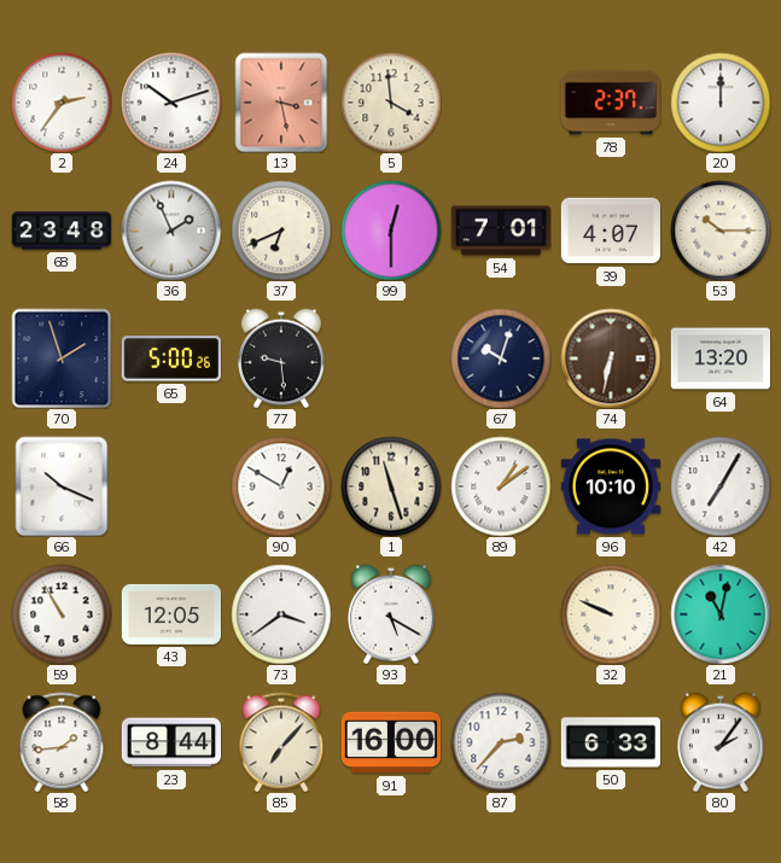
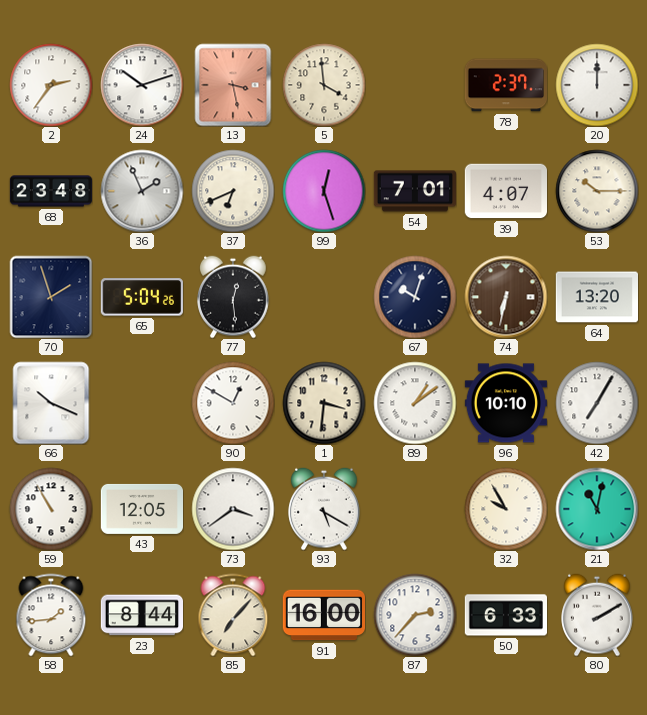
99: 12:30 -> 12:27 (324, 191)
65: 5:00 -> 5:04 (142, 297)
77: 9:29 -> 12:29 (233, 297)
1: 11:27 -> 3:31 (324, 403)
32: 9:49 -> 9:55 (506, 509)
80: 2:06 -> 2:10 (597, 615)
